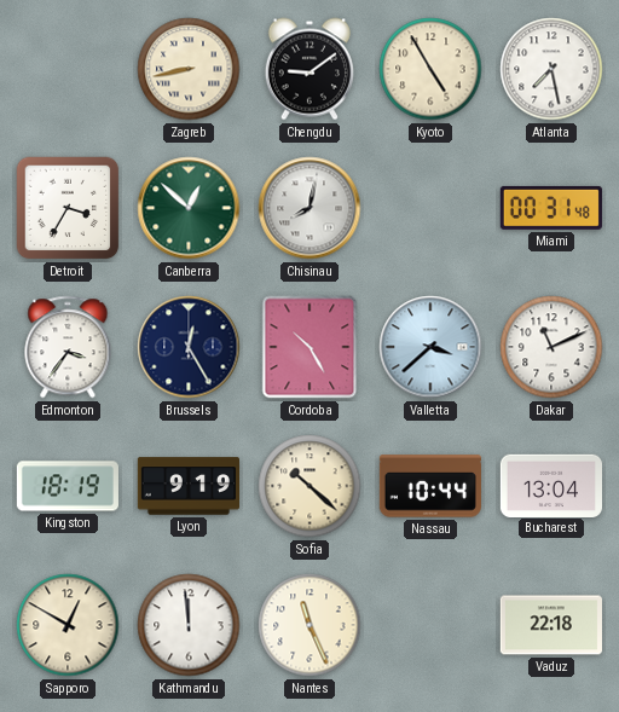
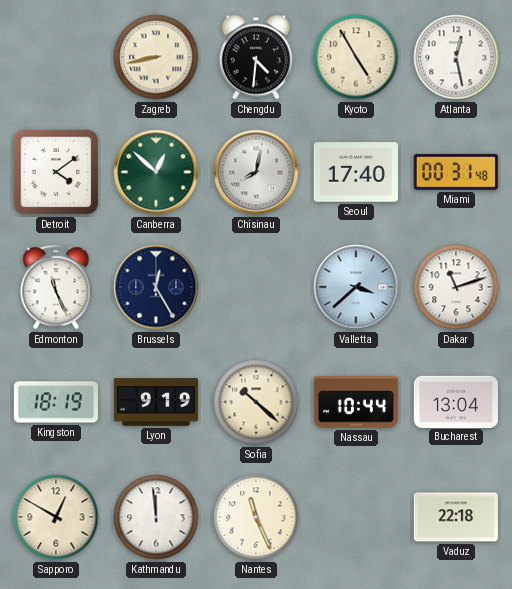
Chengdu: 9:09 -> 4:31 (256, 57)
Atlanta: 7:28 -> 12:28 (456, 57)
Detroit: 3:35 -> 4:09 (56, 172)
Seoul: none -> 17:40 (356, 172)
Edmonton: 3:36 -> 11:26 (56, 287)
Cordoba: 10:25 -> none (309, 347)
Dakar: 11:11 -> 11:12 (456, 287)
